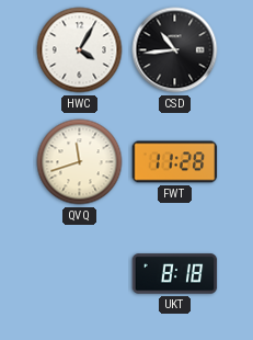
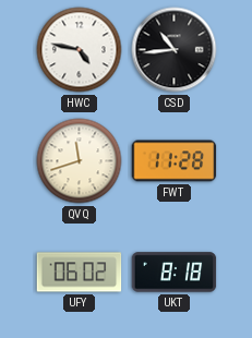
HWC: 4:05 -> 4:47 (80, 50)
UFY: none -> 06:02 (80, 273)
